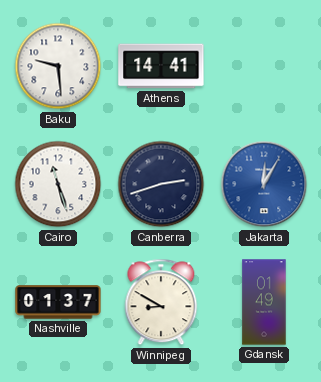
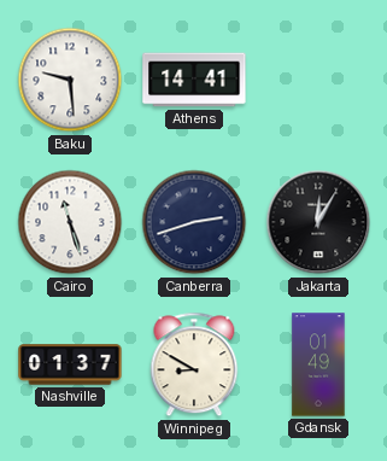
Jakarta dial: blue -> black (318, 222)
